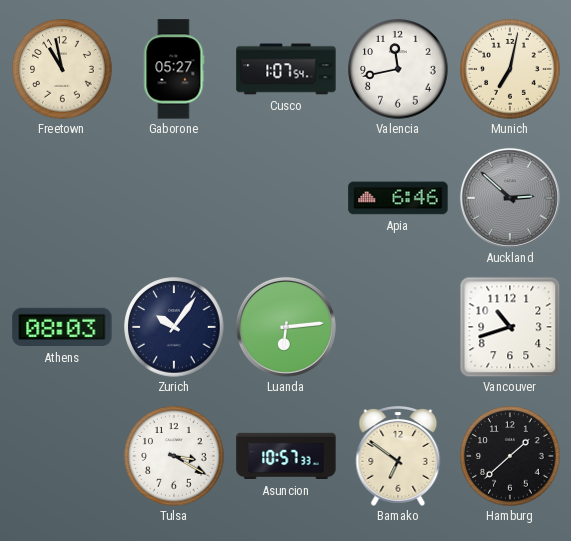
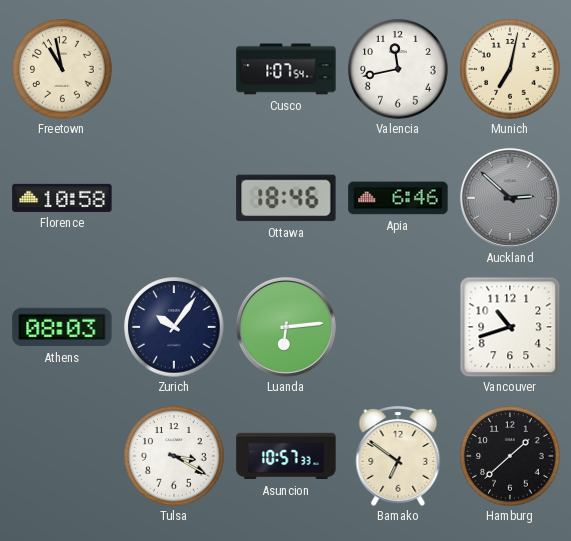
Gaborone: 05:27 -> none (174, 69)
Florence: none -> 10:58 (62, 198)
Ottawa: none -> 18:46 (286, 198)
